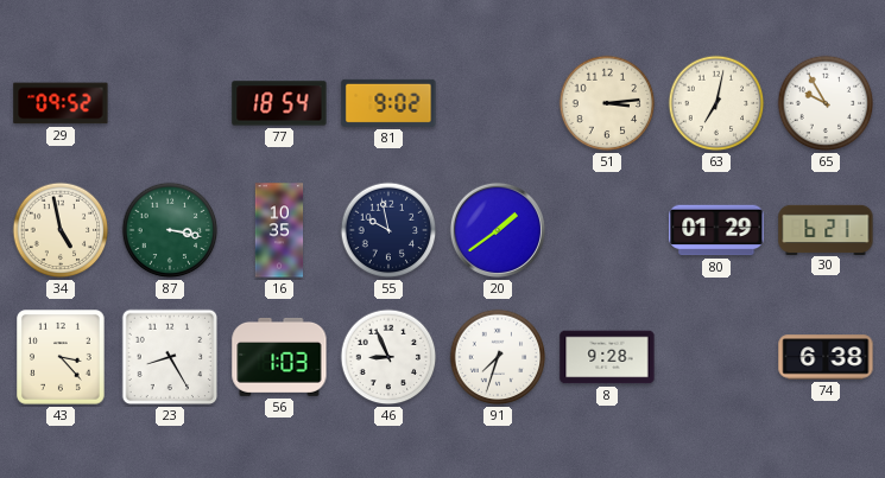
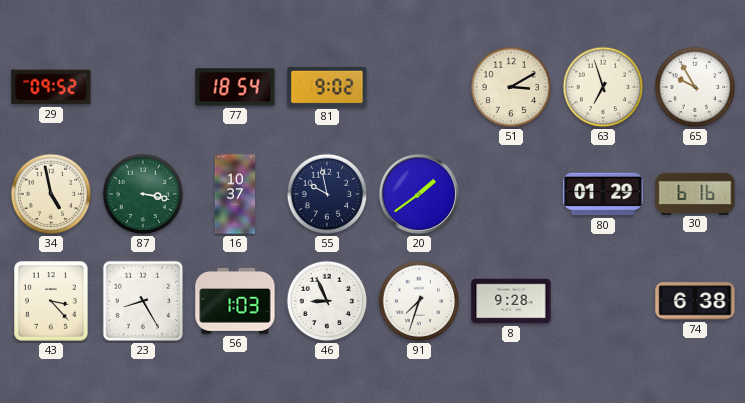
51: 3:14 -> 3:10 (511, 87)
63: 7:02 -> 6:57 (603, 87)
16: 10:35 -> 10:37 (235, 194)
30: 6:21 -> 6:16 (695, 193)
